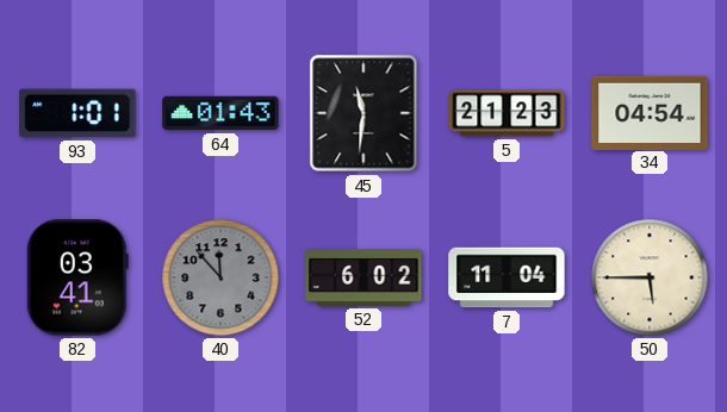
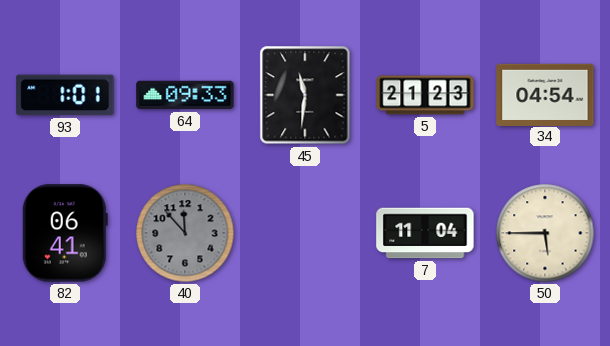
64: 01:43 -> 09:33 (185, 95)
82: 03:41 -> 06:41 (65, 233)
52: 6:02 -> none (363, 279)
